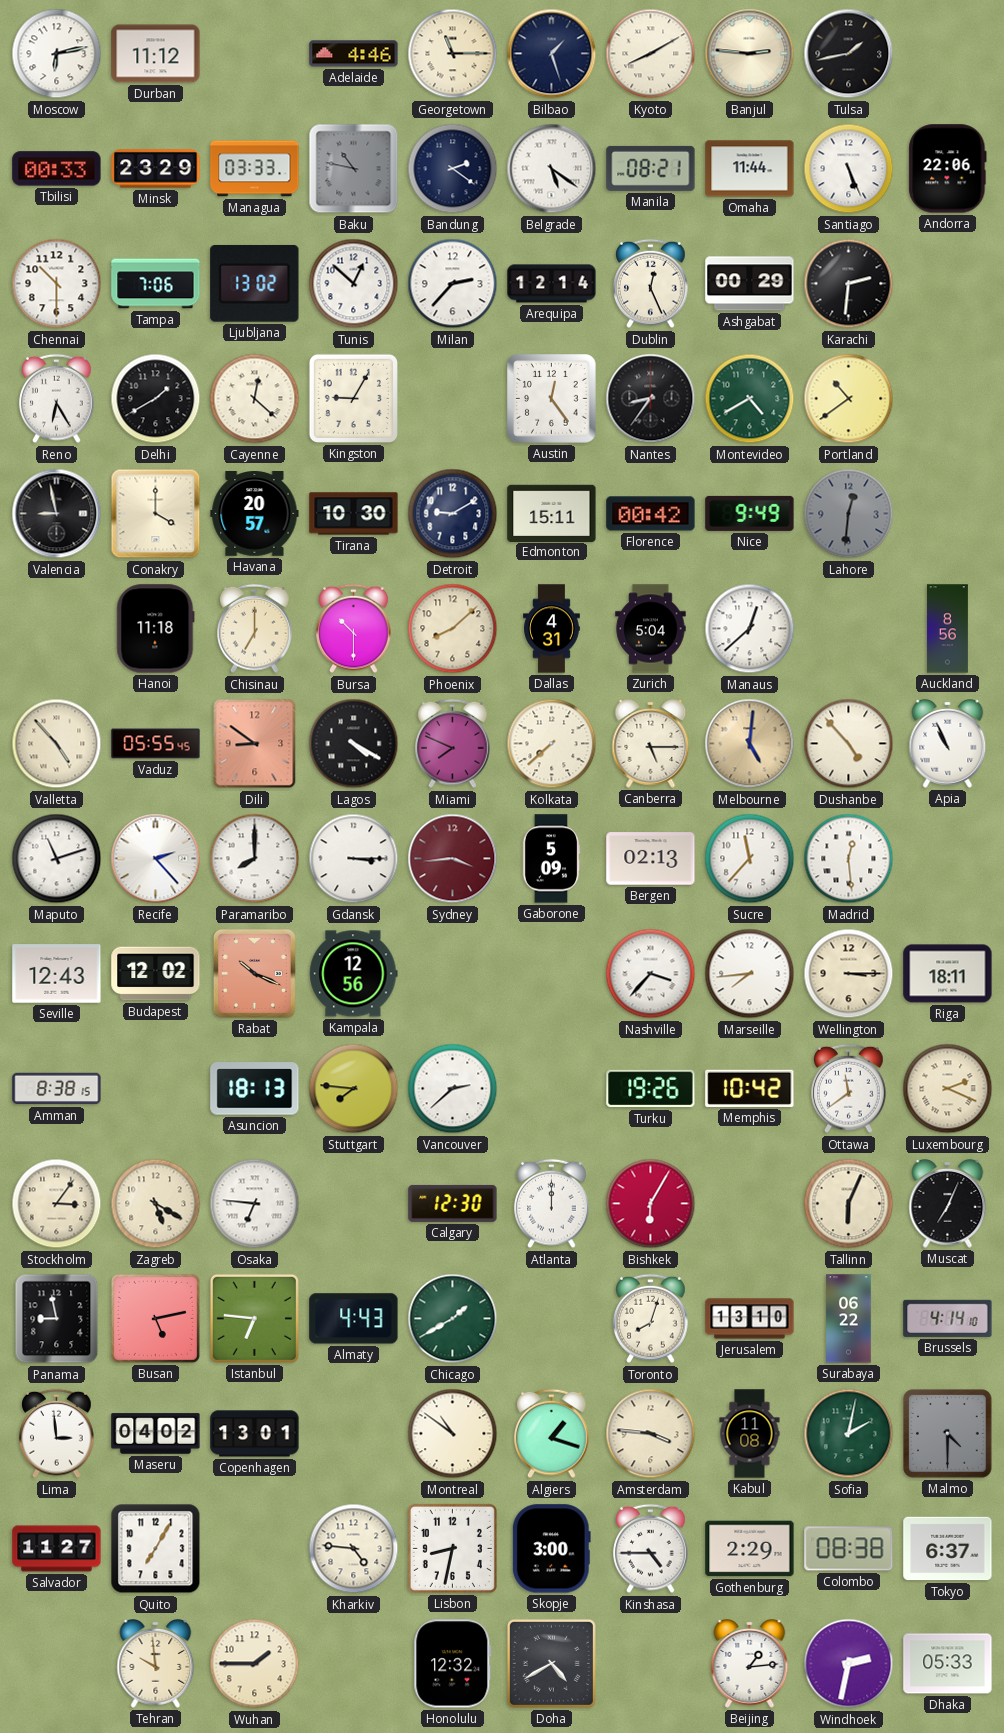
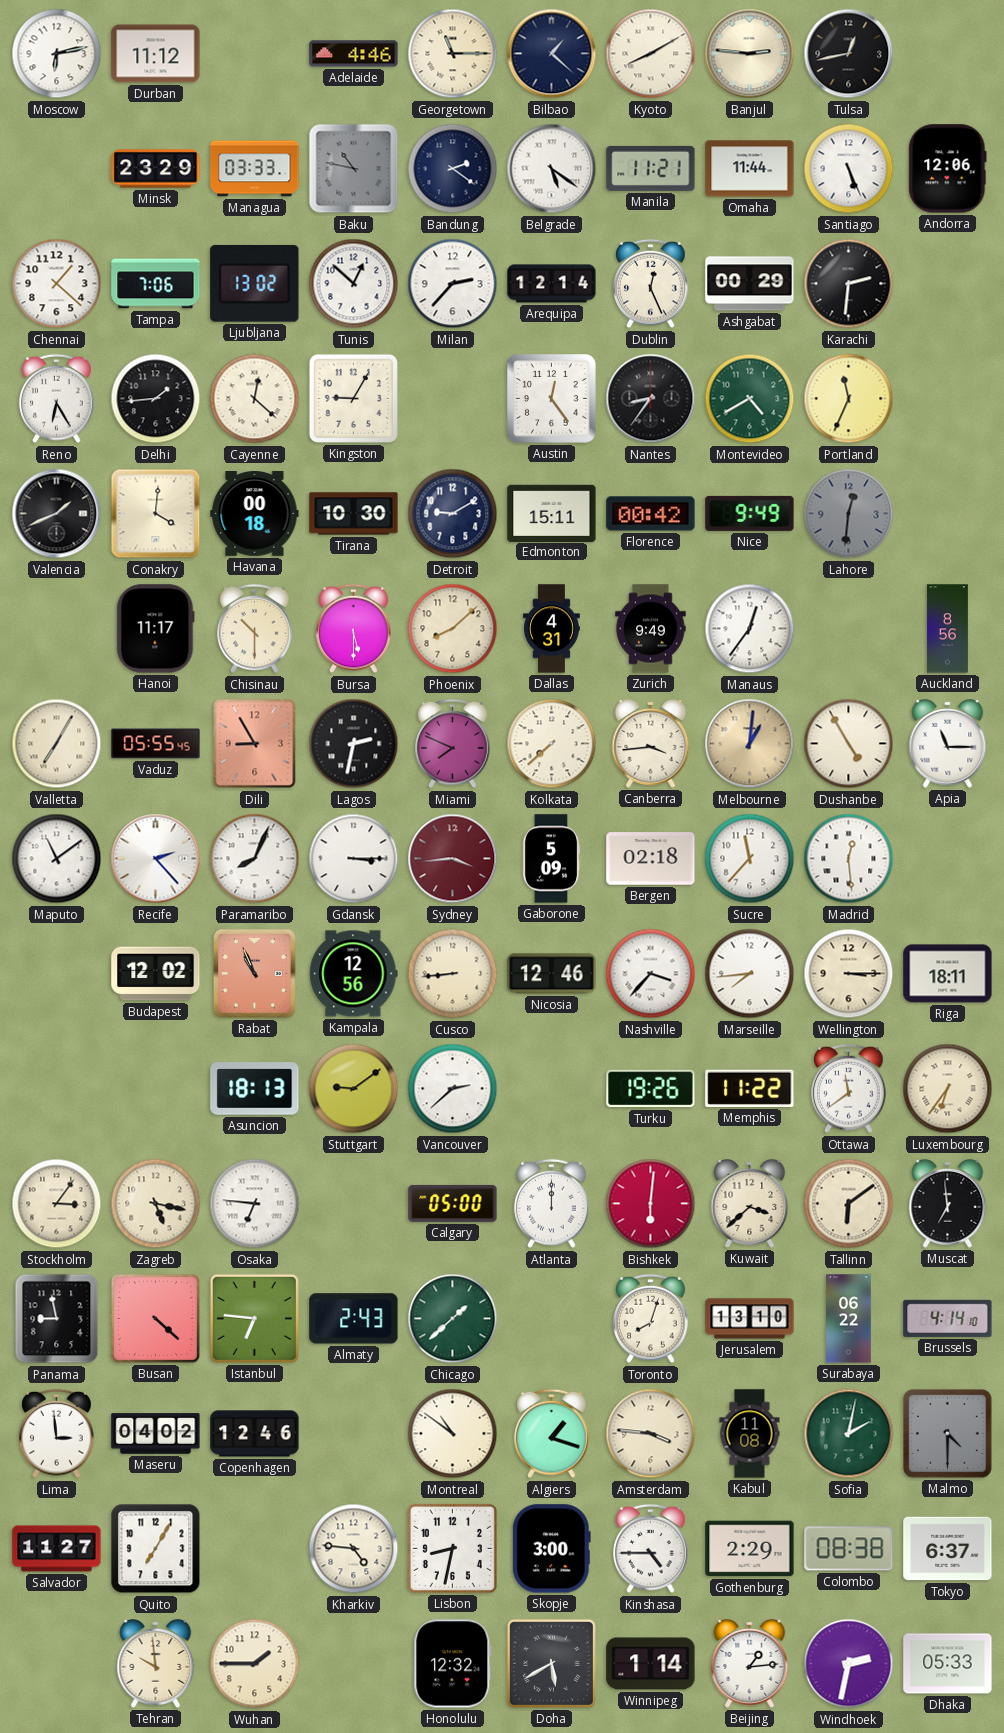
Bilbao: 1:27 -> 1:22 (552, 54)
Tulsa: 1:43 -> 12:43 (849, 54)
Tbilisi: 00:33 -> none (57, 169)
Manila: 08:21 -> 11:21 (651, 168)
Andorra: 22:06 -> 12:06 (948, 169)
Chennai: 10:30 -> 1:22 (57, 284)
Delhi: 1:40 -> 1:44 (156, 399)
Portland: 10:39 -> 11:34 (849, 399)
Valencia: 8:58 -> 1:41 (57, 514)
Conakry: 4:00 -> 4:01 (156, 514)
Havana: 20:57 -> 00:18 (255, 514)
Hanoi: 11:18 -> 11:17 (156, 629)
Chisinau: 7:00 -> 10:30 (255, 629)
Bursa: 10:30 -> 5:30 (354, 629)
Zurich: 5:04 -> 9:49 (651, 629)
Manaus: 12:38 -> 12:36 (750, 629)
Valletta: 4:53 -> 7:05 (57, 744)
Dili: 8:51 -> 8:55 (255, 744)
Lagos: 4:20 -> 2:32 (354, 744)
Canberra: 5:15 -> 3:44 (651, 744)
Melbourne: 5:01 -> 1:01 (750, 744)
Dushanbe: 4:53 -> 4:55 (849, 744)
Apia: 10:56 -> 11:15 (948, 744)
Maputo: 11:12 -> 11:09 (57, 859)
Paramaribo: 8:00 -> 8:04 (255, 859)
Bergen: 02:13 -> 02:18 (651, 859)
Seville: 12:43 -> none (57, 974)
Rabat: 10:19 -> 10:56 (254, 973)
Cusco: none -> 8:44 (453, 974)
Nicosia: none -> 12:46 (552, 974)
Amman: 8:38 -> none (57, 1089)
Stuttgart: 7:46 -> 9:09 (354, 1089)
Memphis: 10:42 -> 11:22 (750, 1088)
Luxembourg: 2:19 -> 6:36 (948, 1089)
Zagreb: 5:20 -> 5:17 (156, 1204)
Calgary: 12:30 -> 05:00 (453, 1203)
Bishkek: 6:05 -> 6:01 (651, 1204)
Kuwait: none -> 3:38 (750, 1204)
Tallinn: 6:04 -> 6:09 (849, 1204)
Muscat: 7:04 -> 6:59 (948, 1204)
Busan: 5:13 -> 4:22 (155, 1318)
Almaty: 4:43 -> 2:43 (354, 1319)
Chicago: 1:40 -> 1:38 (453, 1319)
Copenhagen: 13:01 -> 12:46 (255, 1434)
Doha: 4:40 -> 5:40 (551, 1663)
Winnipeg: none -> 1:14 (651, 1664)
